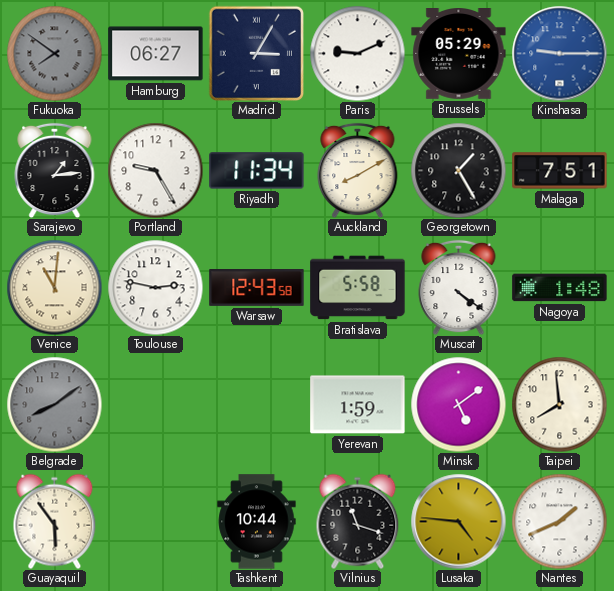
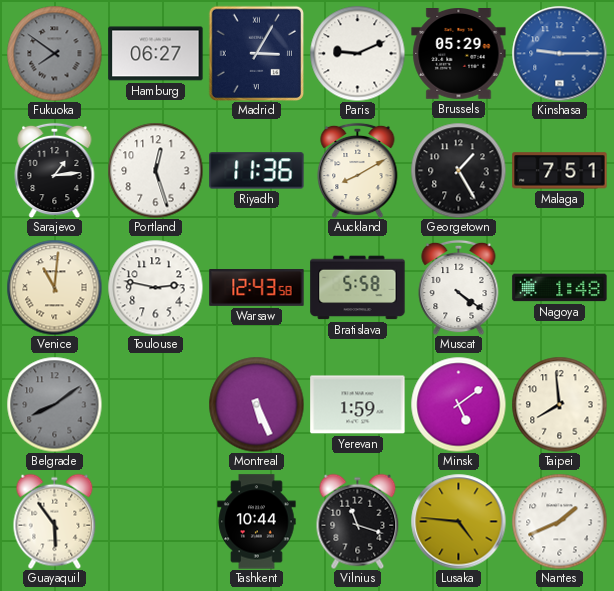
Portland: 9:25 -> 12:27 (155, 170)
Riyadh: 11:34 -> 11:36 (257, 171)
Montreal: none -> 5:26 (256, 404)
